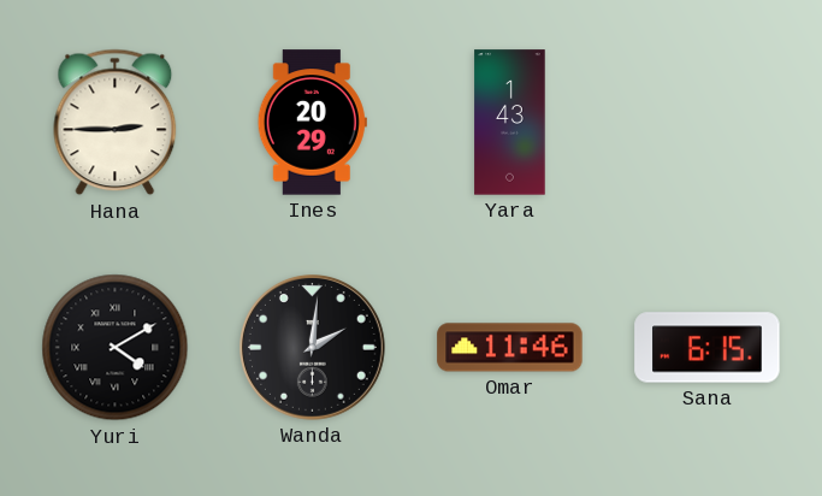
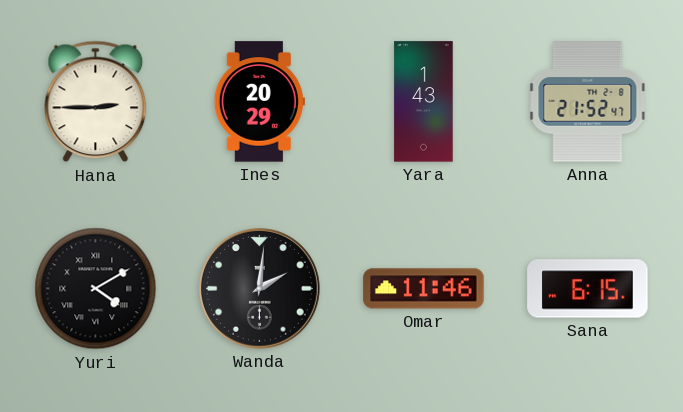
Anna: none -> 21:52 (588, 102)
